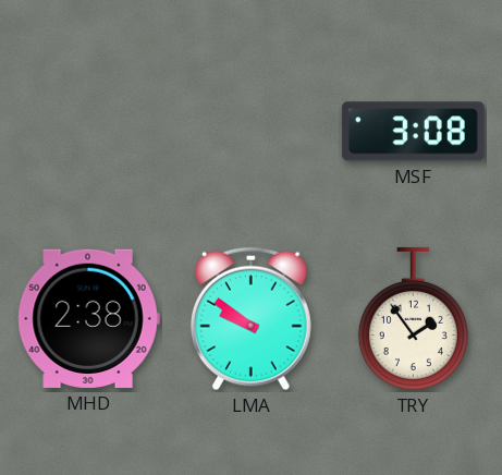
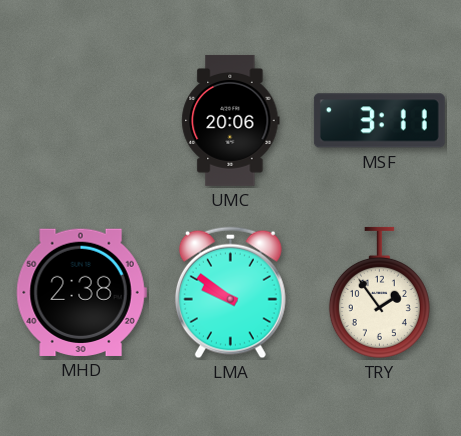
UMC: none -> 20:06 (231, 120)
MSF: 3:08 -> 3:11 (379, 121)
